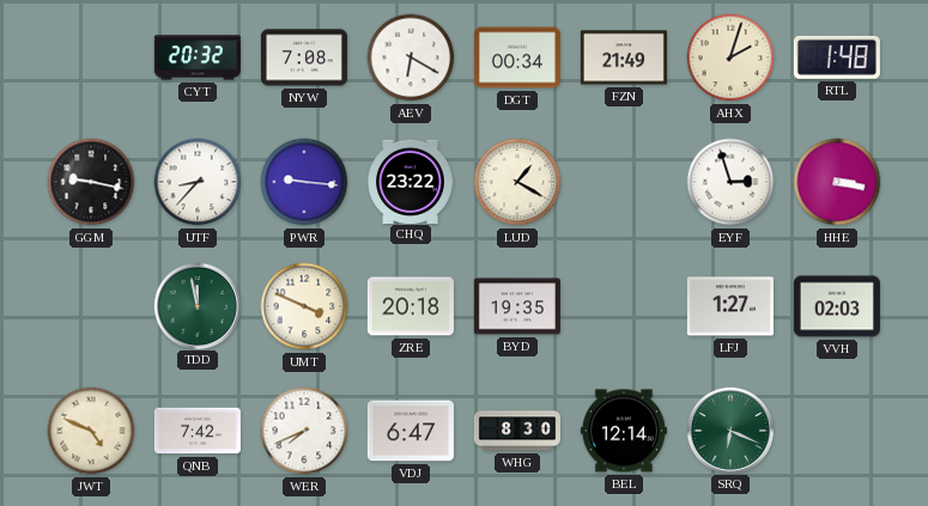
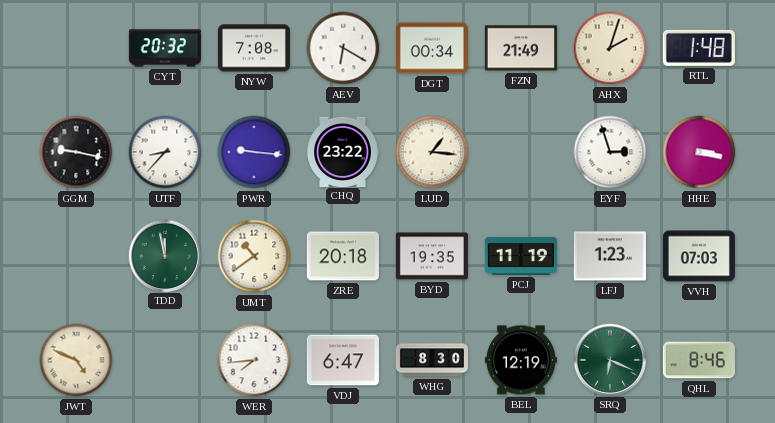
LUD: 1:20 -> 1:16 (432, 152)
UMT: 3:49 -> 10:39 (254, 256)
PCJ: none -> 11:19 (521, 256)
LFJ: 1:27 -> 1:23 (610, 256)
VVH: 02:03 -> 07:03 (699, 256)
QNB: 7:42 -> none (198, 431)
WER: 7:41 -> 7:44 (254, 360)
BEL: 12:14 -> 12:19 (521, 360)
QHL: none -> 8:46 (699, 360)
